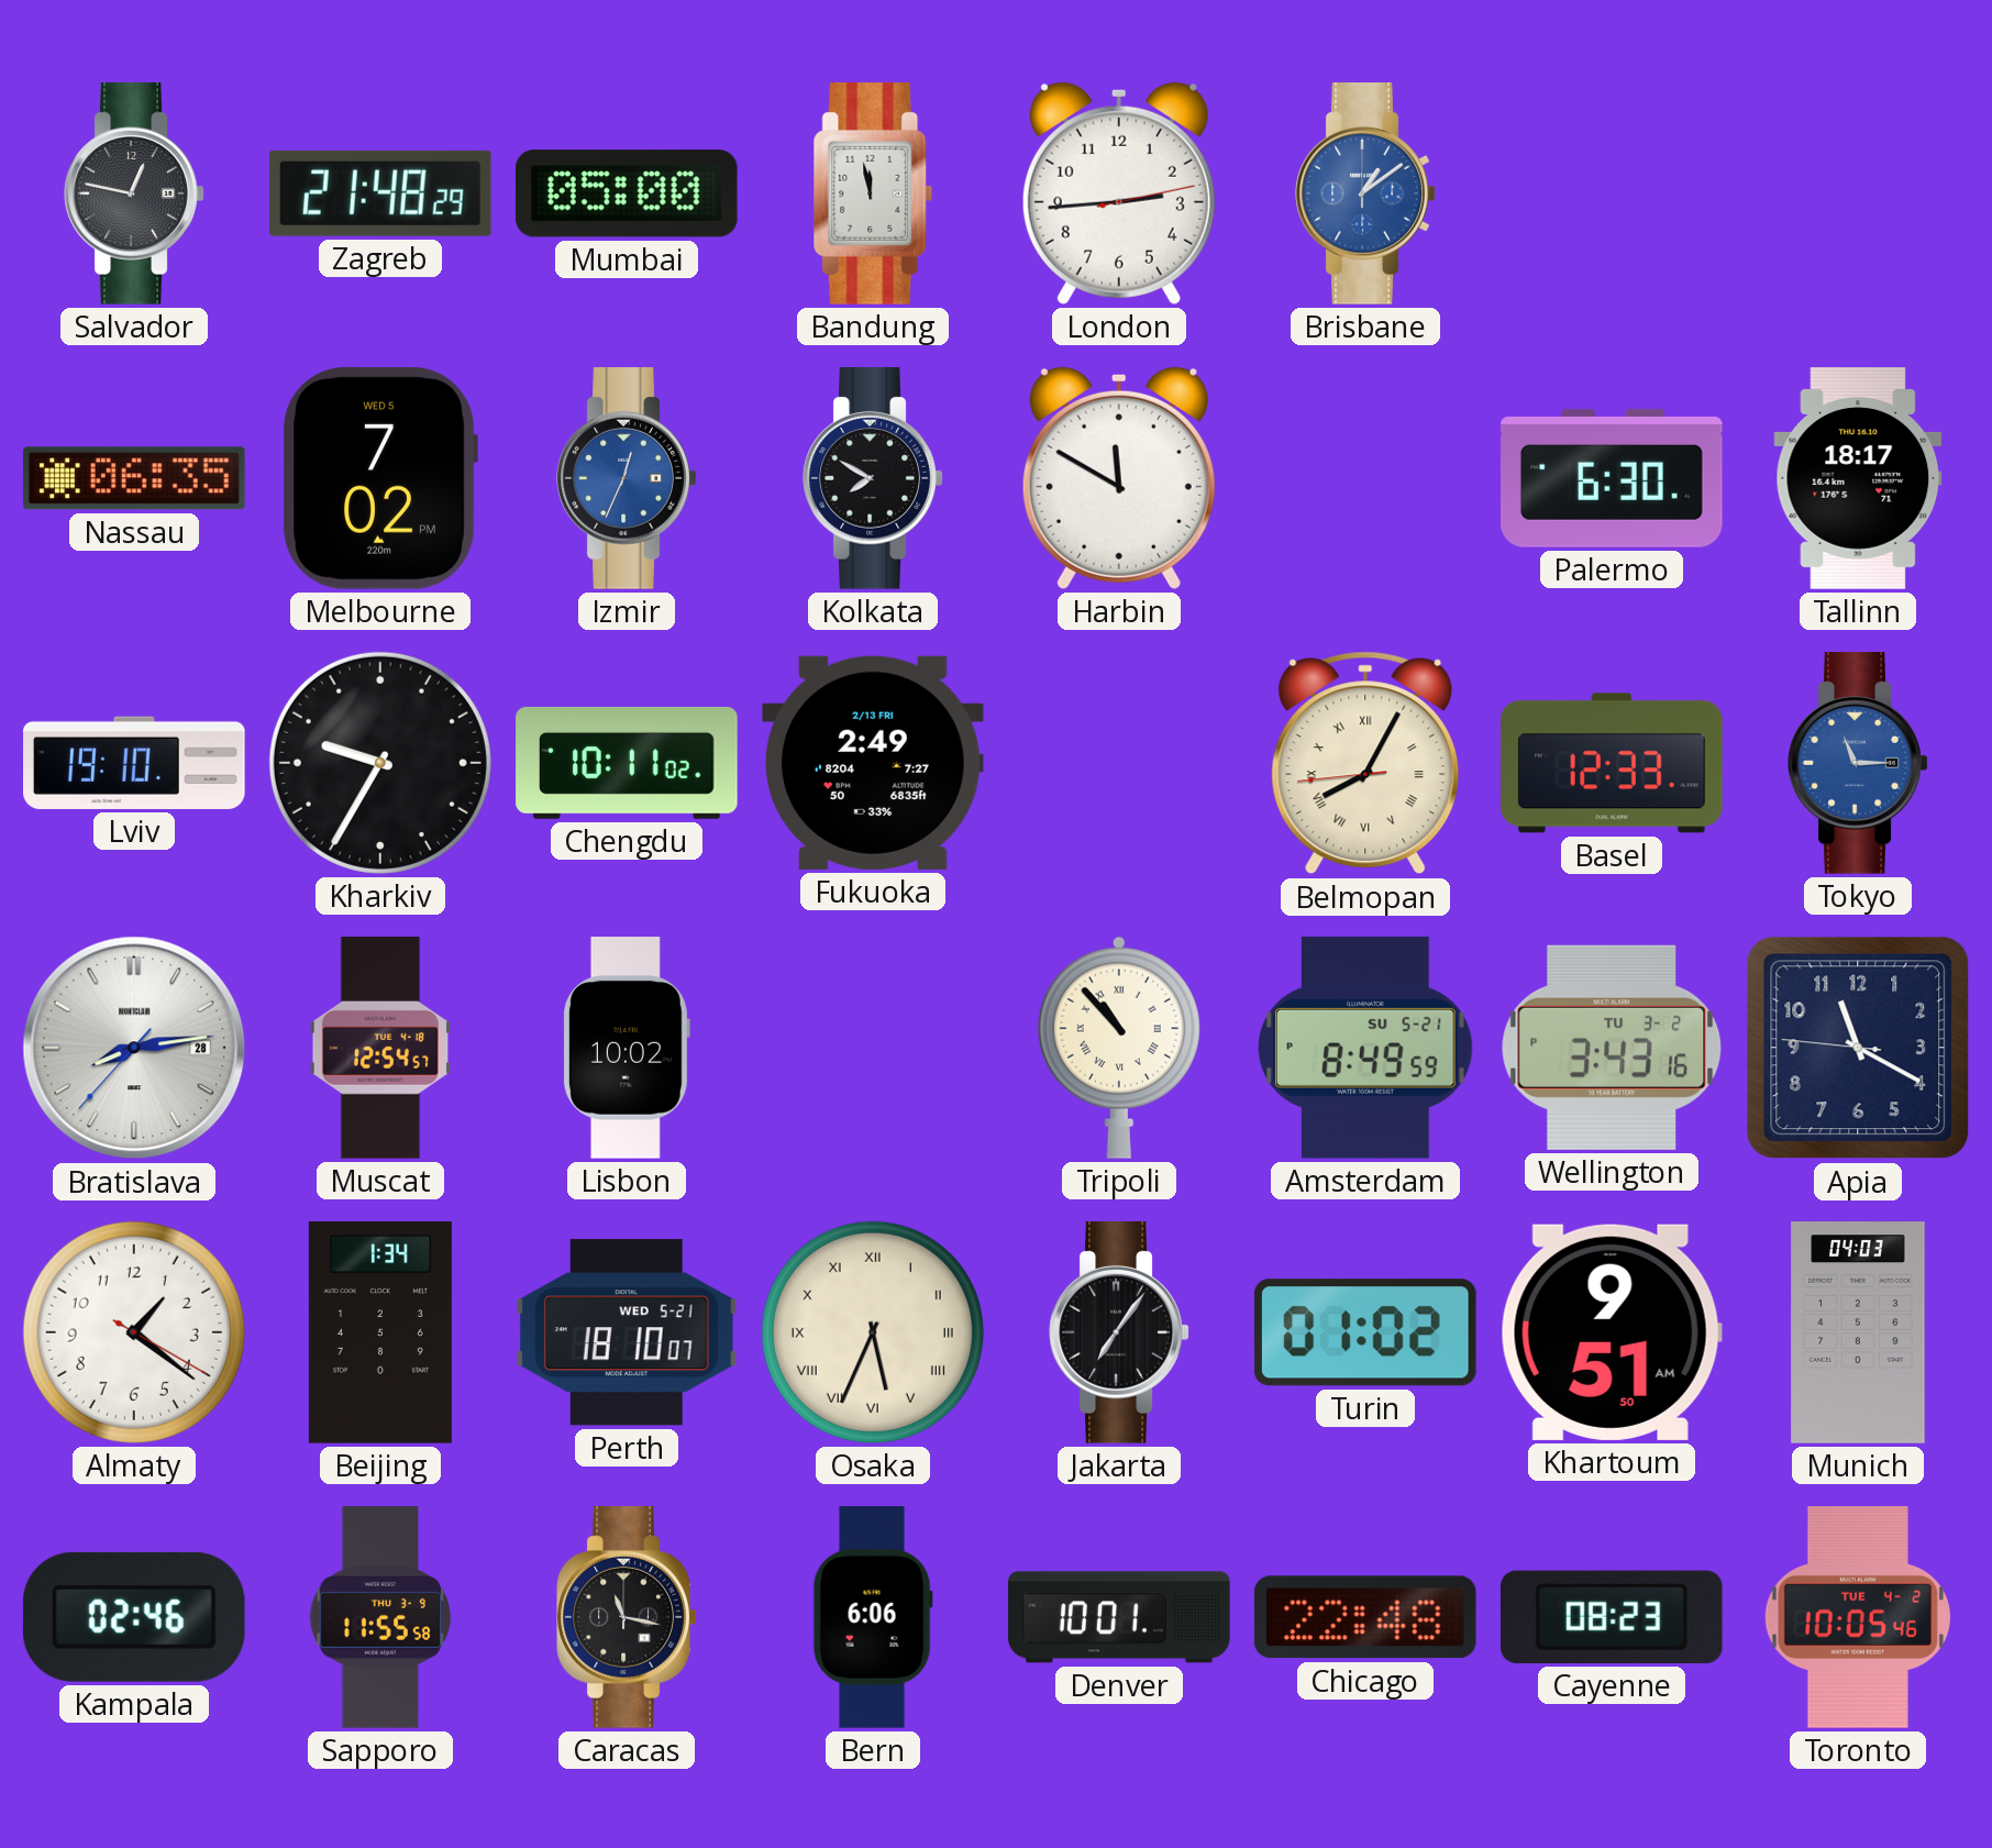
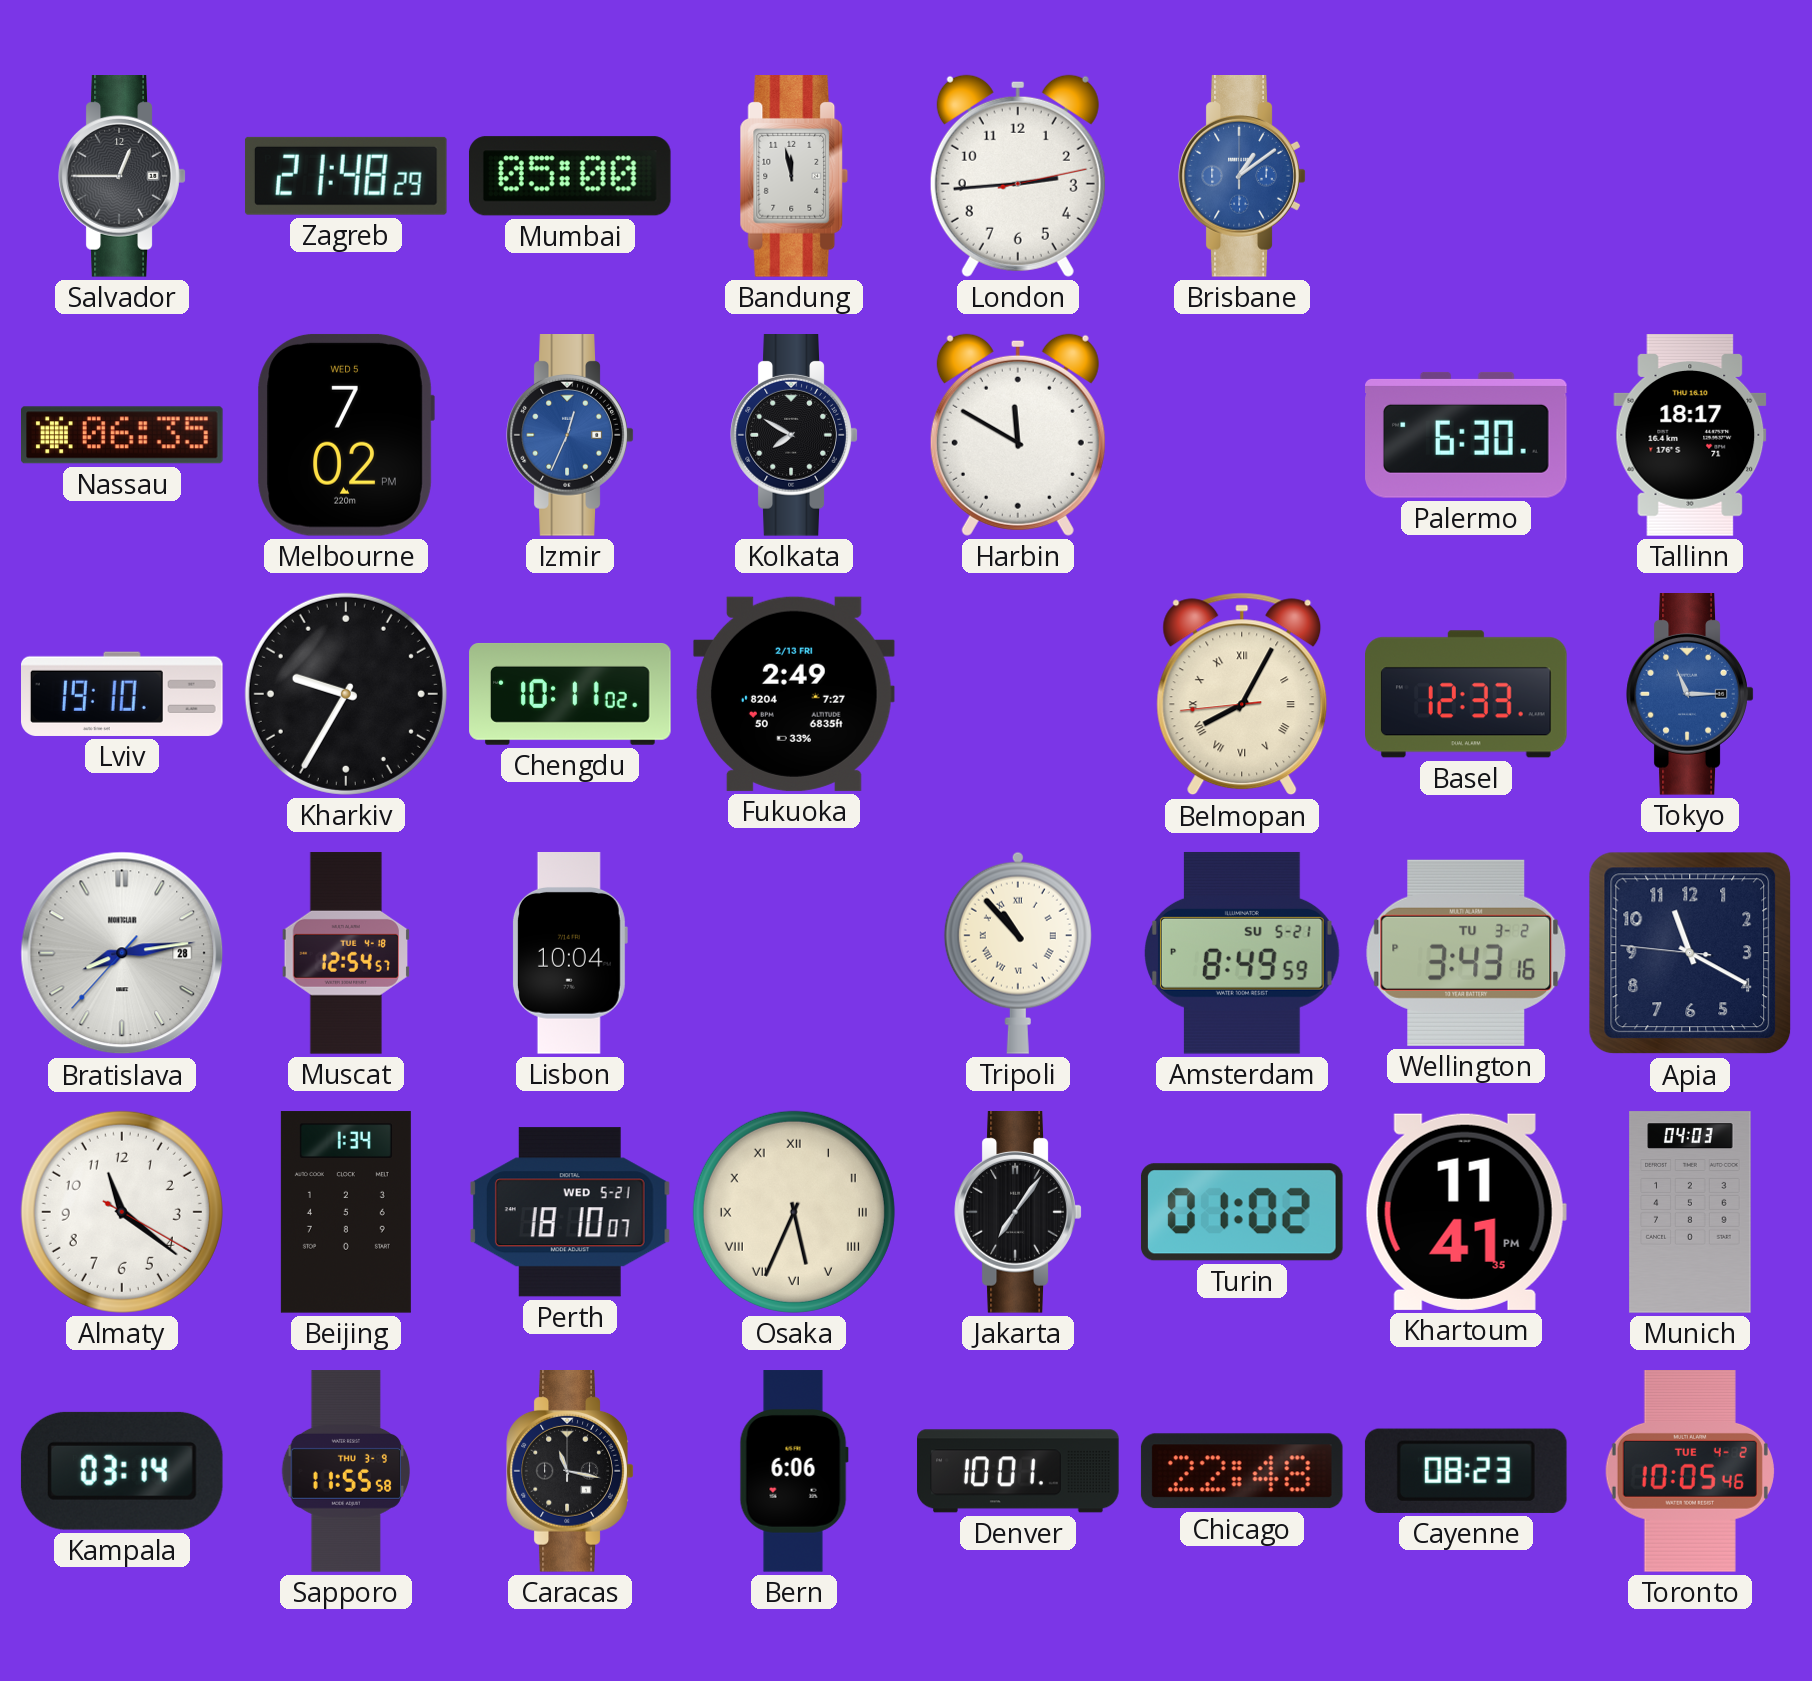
Salvador: 12:47 -> 12:45 (122, 177)
Lisbon: 10:02 -> 10:04 (569, 953)
Almaty: 1:21 -> 11:21 (122, 1212)
Khartoum: 9:51 -> 11:41 (1466, 1212)
Kampala: 02:46 -> 03:14 (122, 1471)
